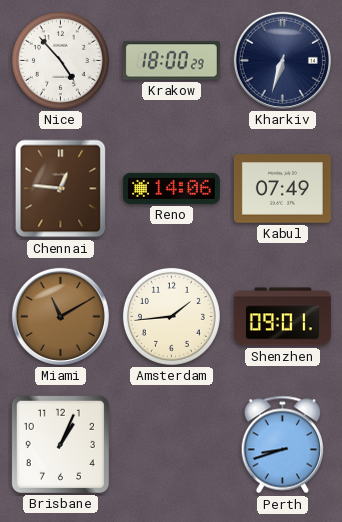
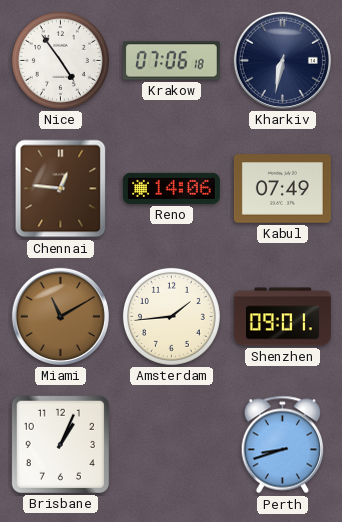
Nice: 4:53 -> 4:54 (60, 60)
Krakow: 18:00 -> 07:06 (171, 61)
Kharkiv: 6:33 -> 6:32 (282, 60)
